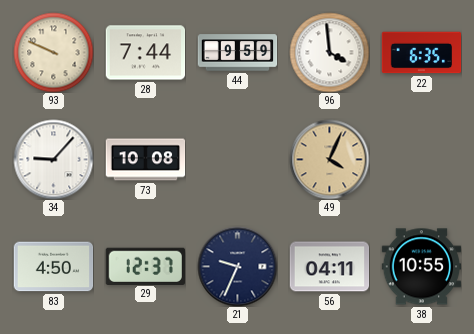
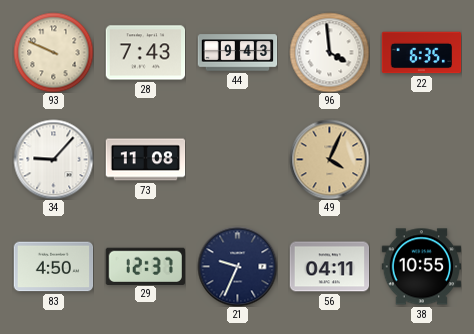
28: 7:44 -> 7:43 (145, 53)
44: 9:59 -> 9:43 (237, 53)
73: 10:08 -> 11:08 (145, 160)
